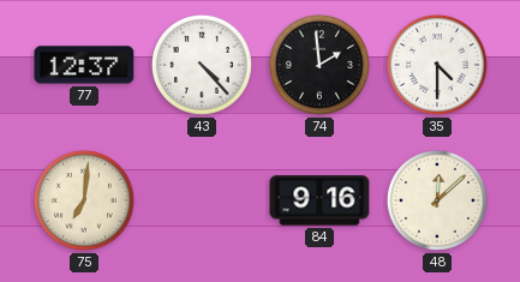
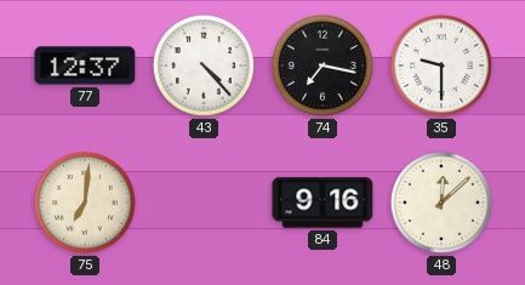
74: 1:59 -> 7:17 (323, 65)
35: 4:30 -> 9:30 (441, 65)
